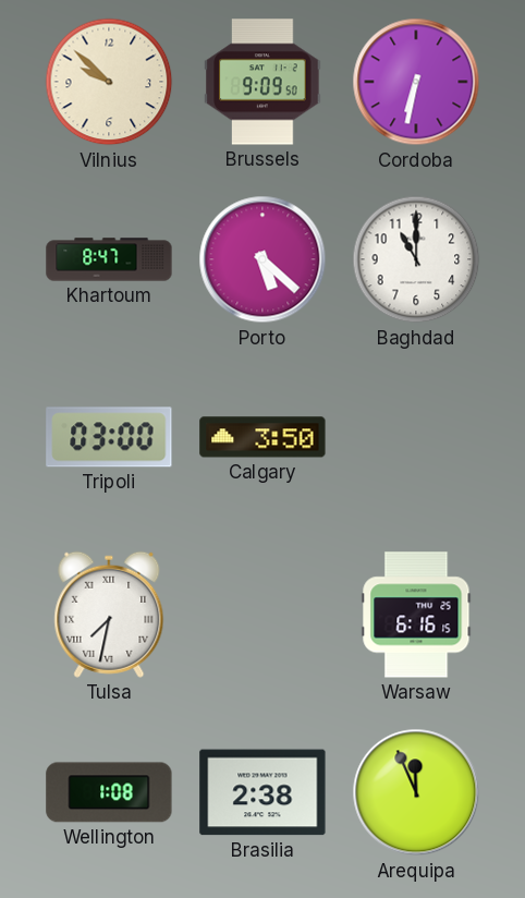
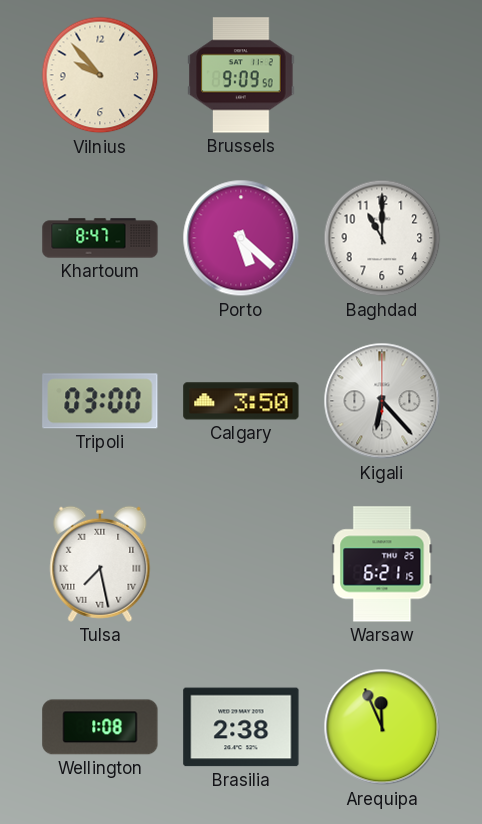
Vilnius: 9:52 -> 9:53 (100, 75)
Cordoba: 6:32 -> none (416, 82)
Kigali: none -> 6:23 (382, 401)
Tulsa: 7:32 -> 7:28 (100, 564)
Warsaw: 6:16 -> 6:21 (382, 564)
